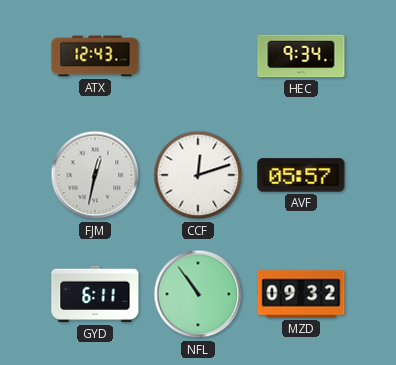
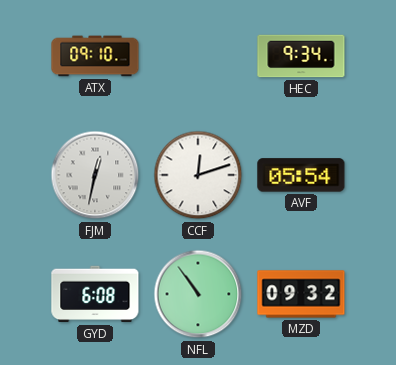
ATX: 12:43 -> 09:10 (95, 56)
AVF: 05:57 -> 05:54 (301, 175)
GYD: 6:11 -> 6:08 (95, 294)
